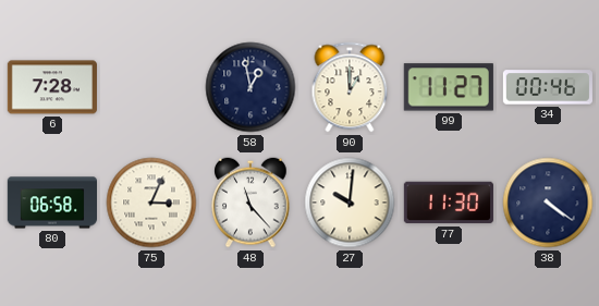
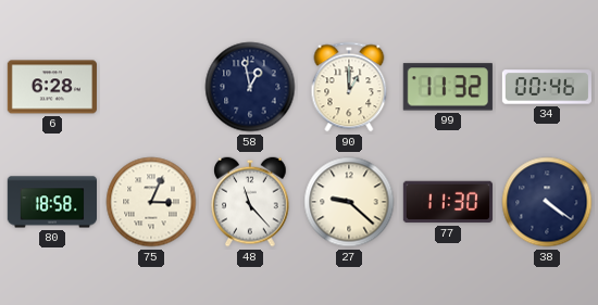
6: 7:28 -> 6:28 (52, 87)
99: 11:27 -> 11:32 (448, 87)
80: 06:58 -> 18:58 (51, 202)
27: 10:01 -> 9:22 (349, 202)
